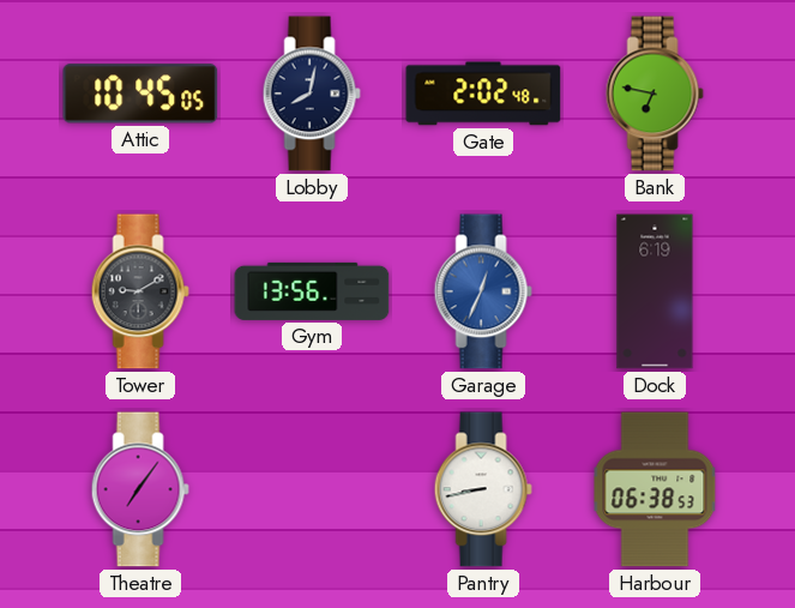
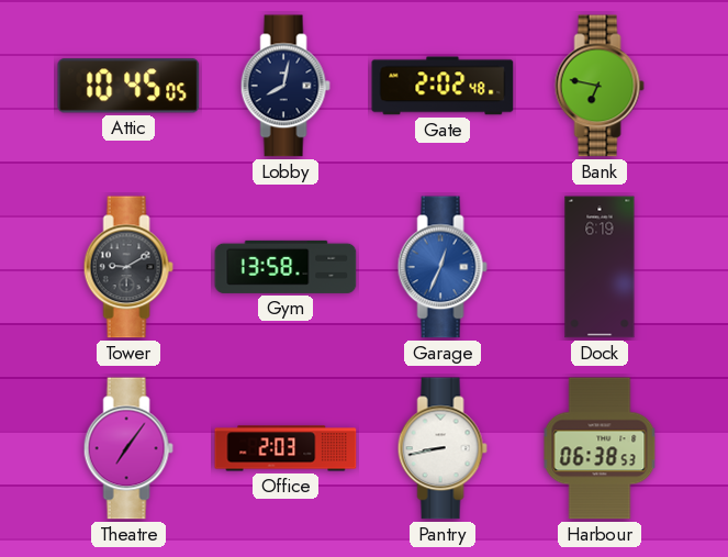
Gym: 13:56 -> 13:58 (285, 267)
Office: none -> 2:03 (285, 448)
